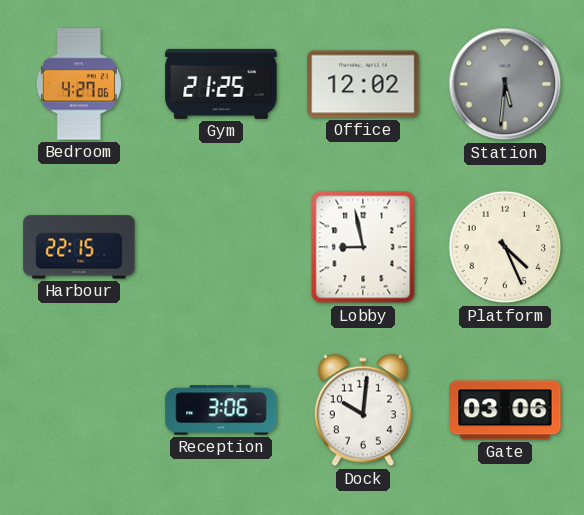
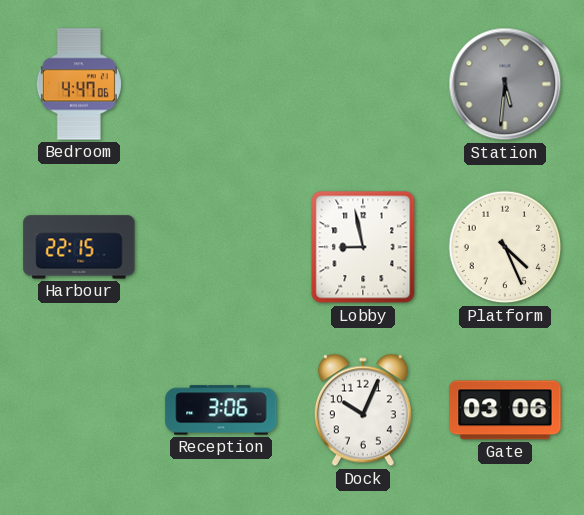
Bedroom: 4:27 -> 4:47 (79, 84)
Gym: 21:25 -> none (221, 84)
Office: 12:02 -> none (363, 84)
Dock: 10:01 -> 10:04 (363, 410)
